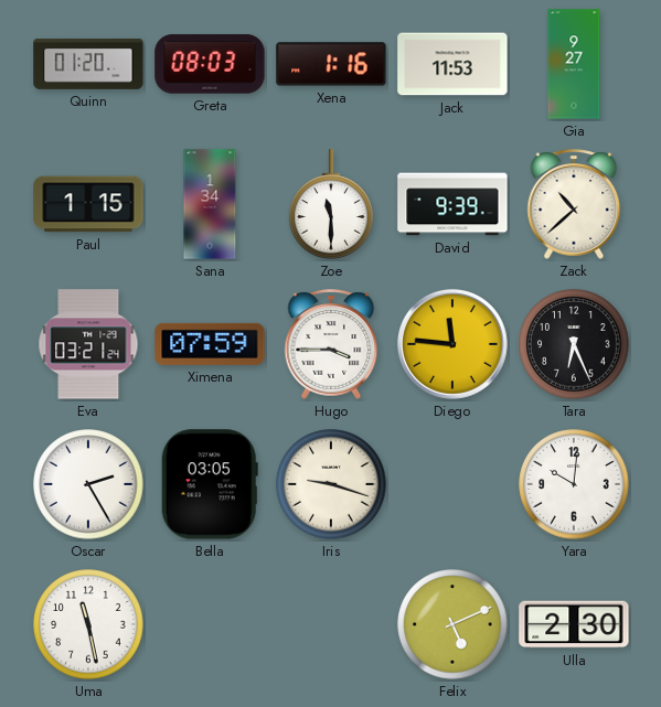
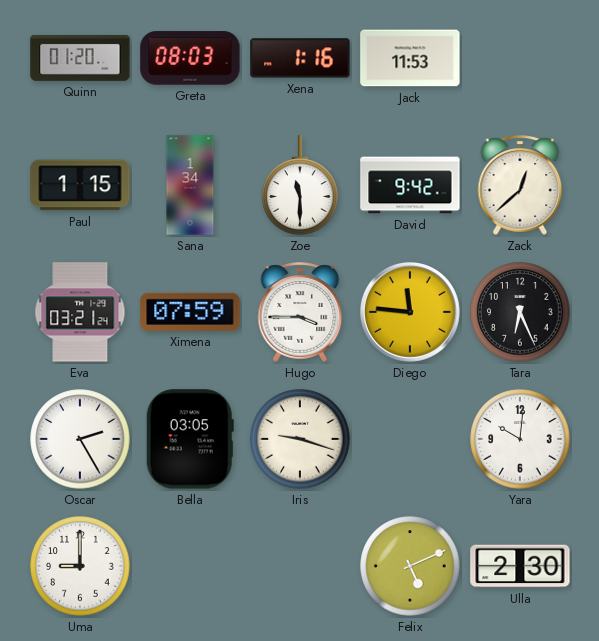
Gia: 9:27 -> none (574, 64)
David: 9:39 -> 9:42 (410, 185)
Zack: 10:38 -> 12:38 (520, 185)
Uma: 11:28 -> 9:00 (80, 566)
